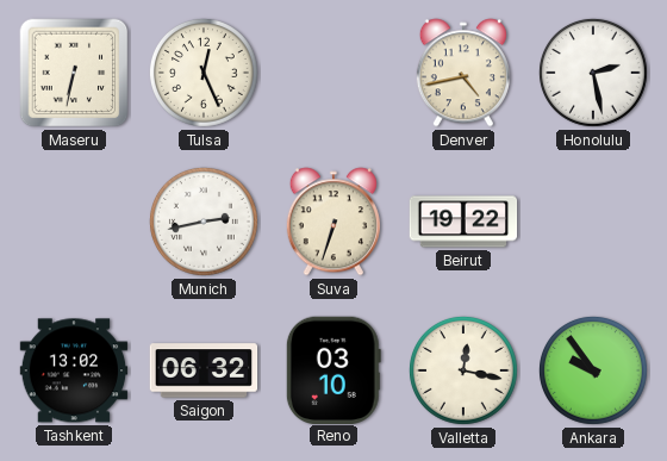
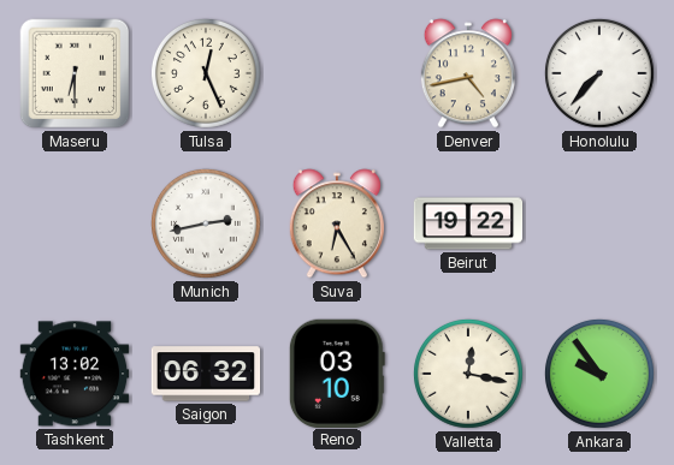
Maseru: 6:32 -> 6:30 (75, 73)
Honolulu: 2:28 -> 7:37 (599, 73)
Suva: 6:33 -> 6:25 (337, 223)
